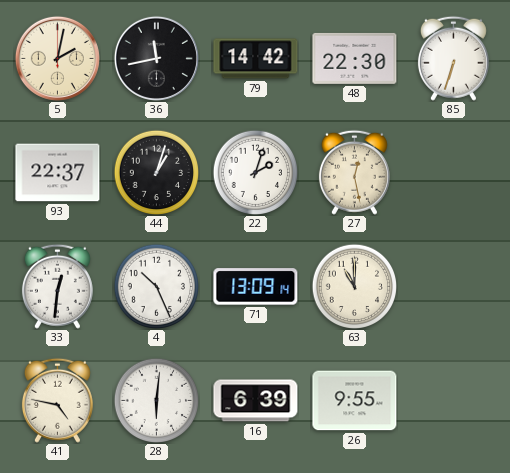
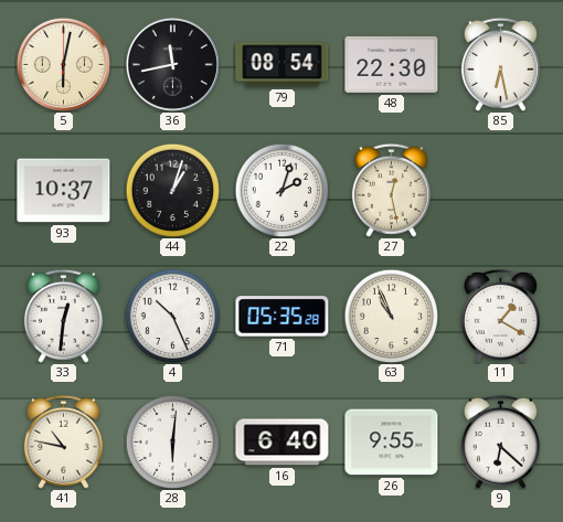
5: 2:02 -> 6:02 (63, 64)
79: 14:42 -> 08:54 (283, 65)
85: 6:33 -> 6:28 (500, 64)
93: 22:37 -> 10:37 (64, 191)
71: 13:09 -> 05:35 (283, 317)
63: 11:00 -> 10:56 (391, 316)
11: none -> 1:20 (500, 316)
41: 4:47 -> 10:47 (63, 441)
16: 6:39 -> 6:40 (283, 443)
9: none -> 6:22 (500, 441)
